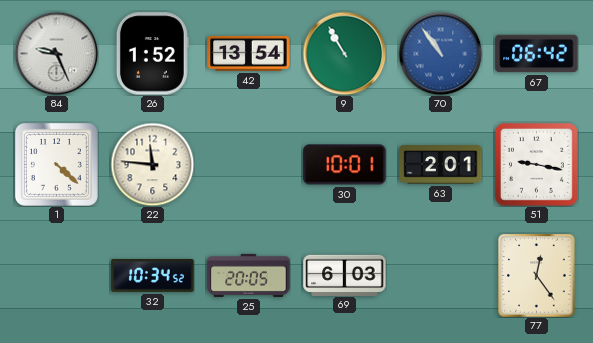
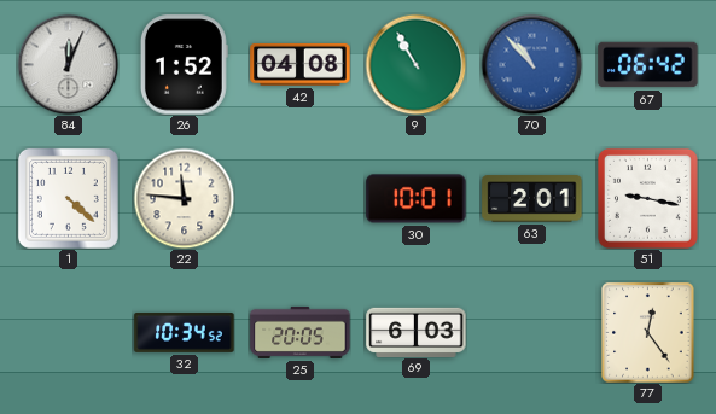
84: 9:26 -> 12:04 (68, 64)
42: 13:54 -> 04:08 (301, 64)
70: 10:54 -> 10:53 (531, 64)
